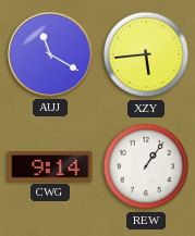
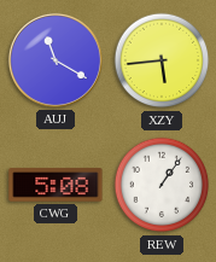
CWG: 9:14 -> 5:08 (56, 185)
